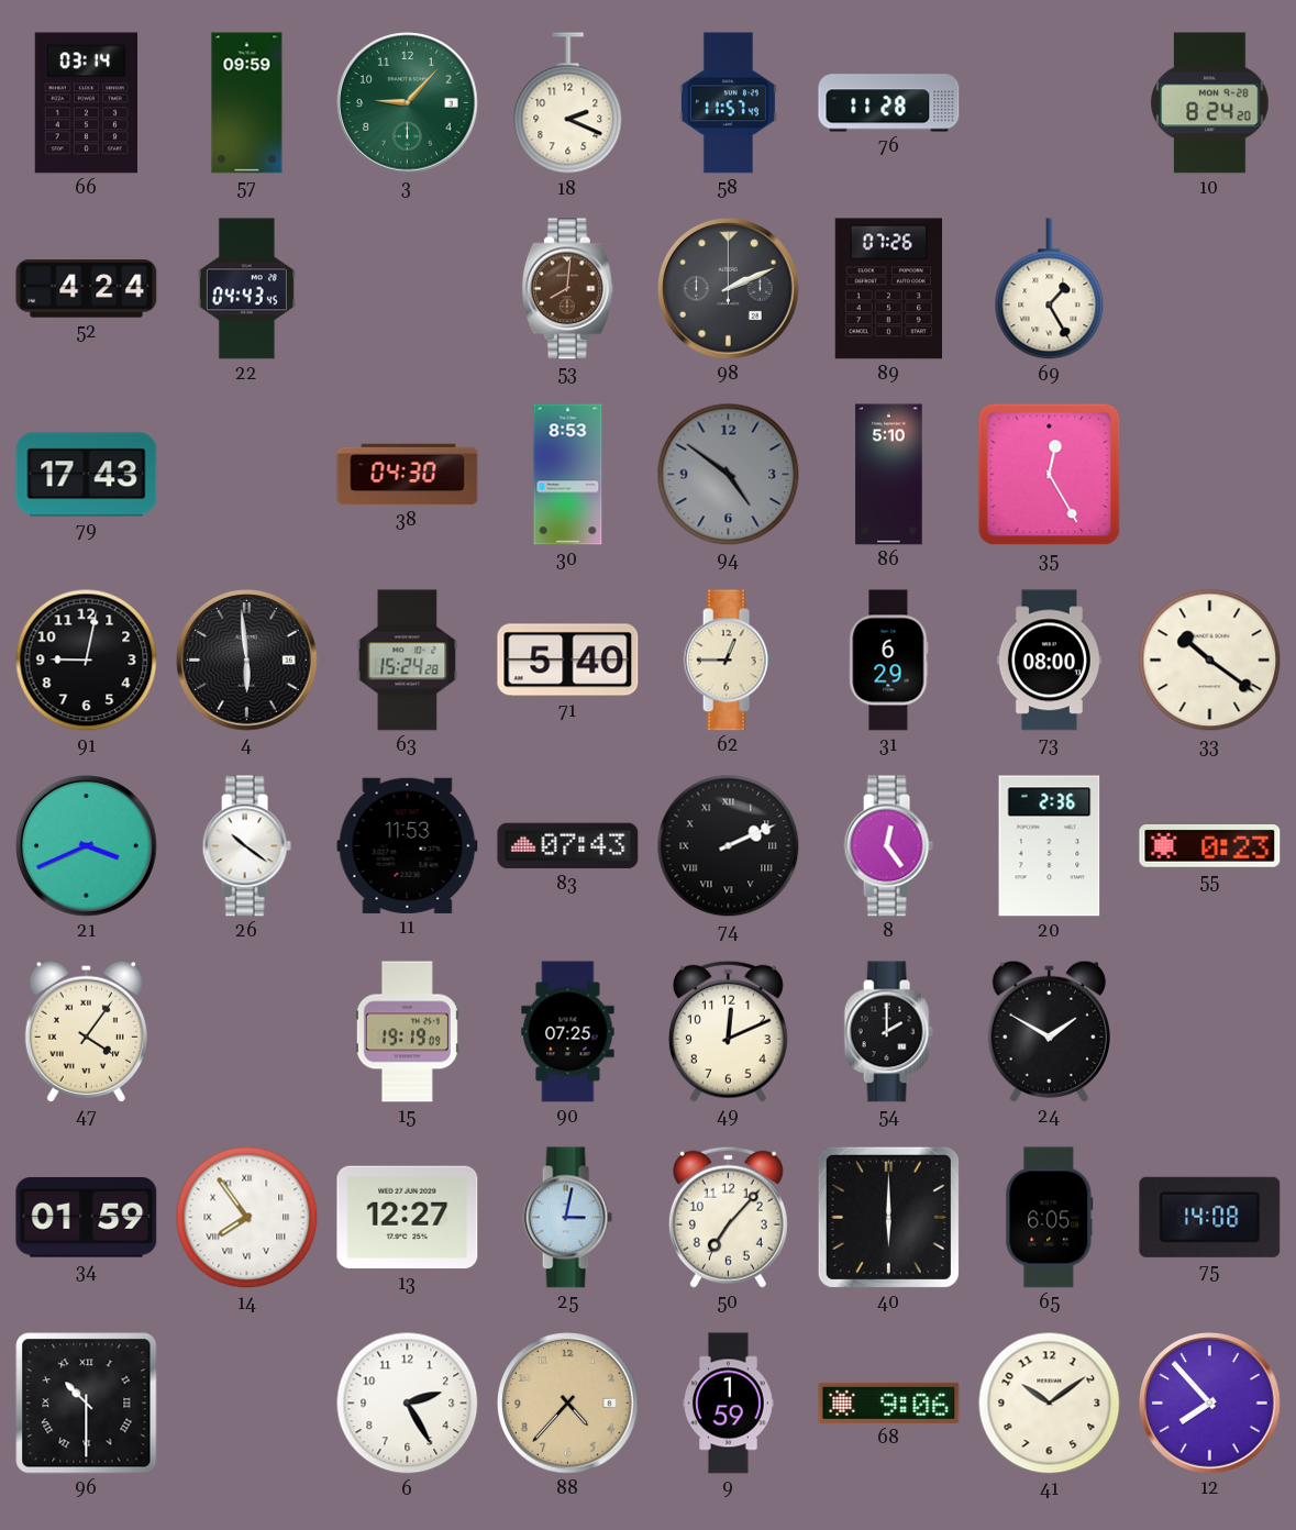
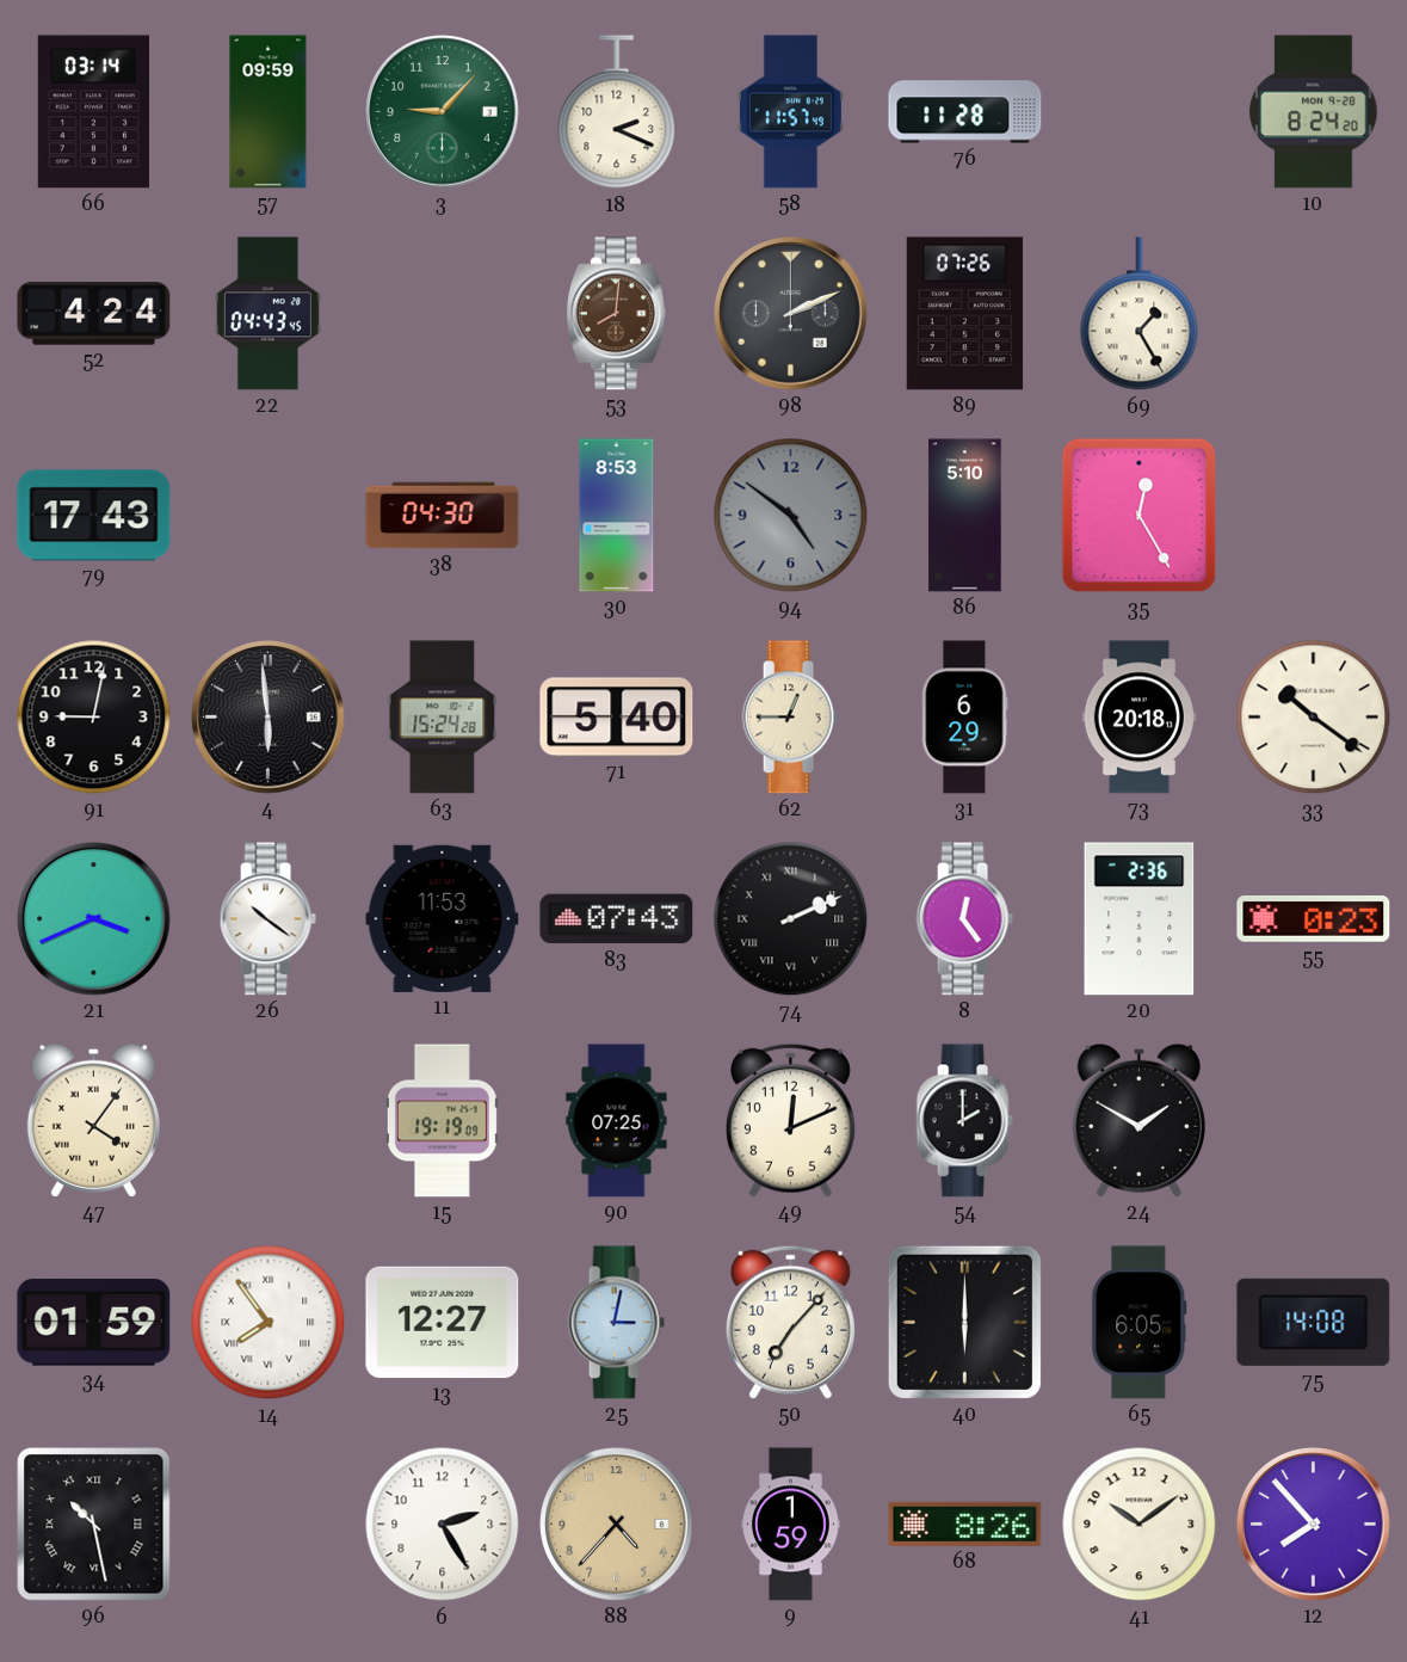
73: 08:00 -> 20:18 (1138, 718)
96: 10:30 -> 10:28 (94, 1525)
68: 9:06 -> 8:26 (965, 1523)
